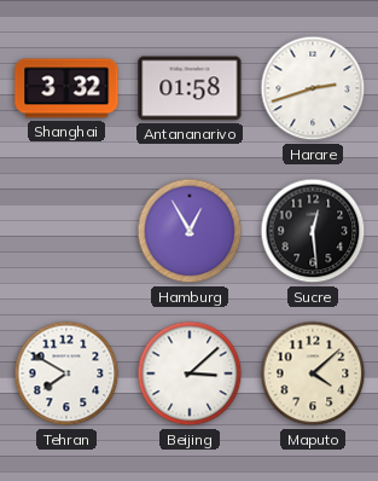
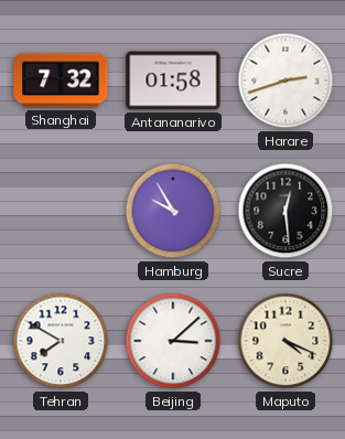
Shanghai: 3:32 -> 7:32 (61, 81)
Hamburg: 12:55 -> 9:55 (173, 211)
Maputo: 4:08 -> 4:19 (285, 341)
